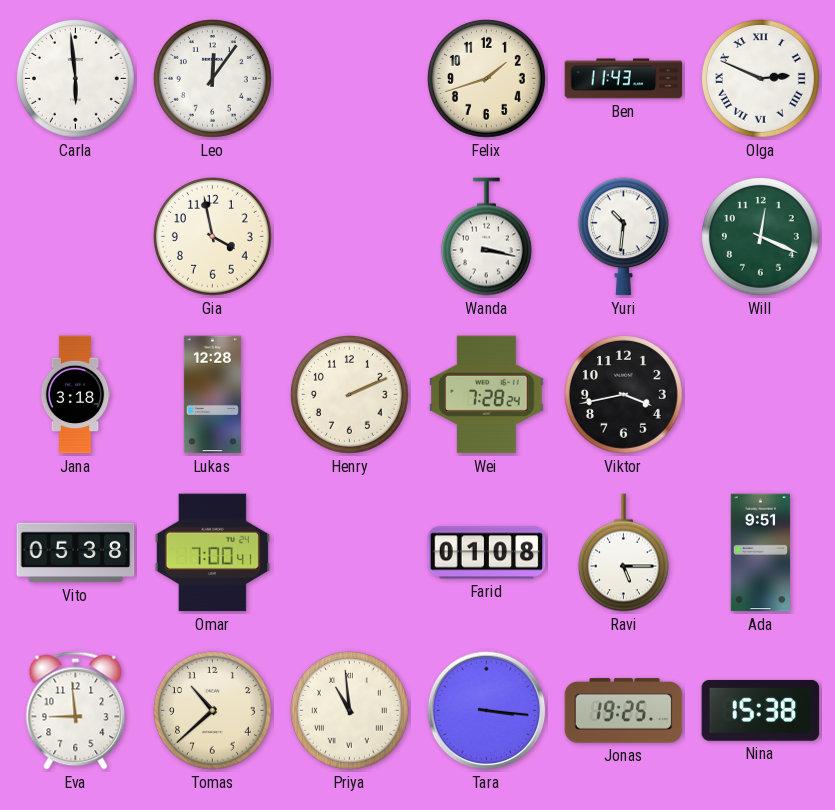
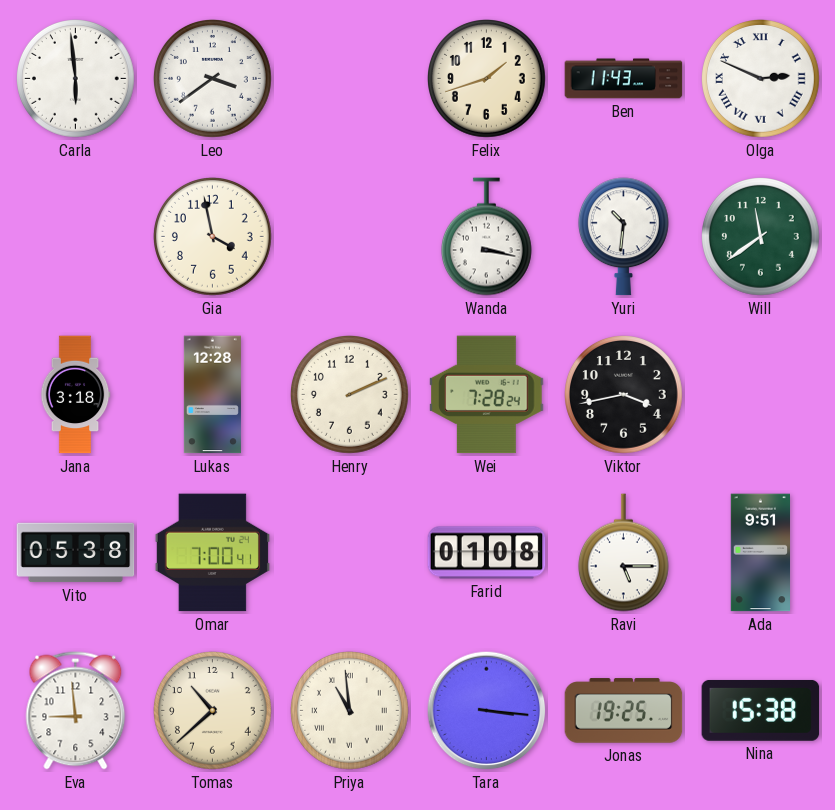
Leo: 12:06 -> 3:39 (213, 79)
Will: 12:19 -> 11:39 (761, 237)
